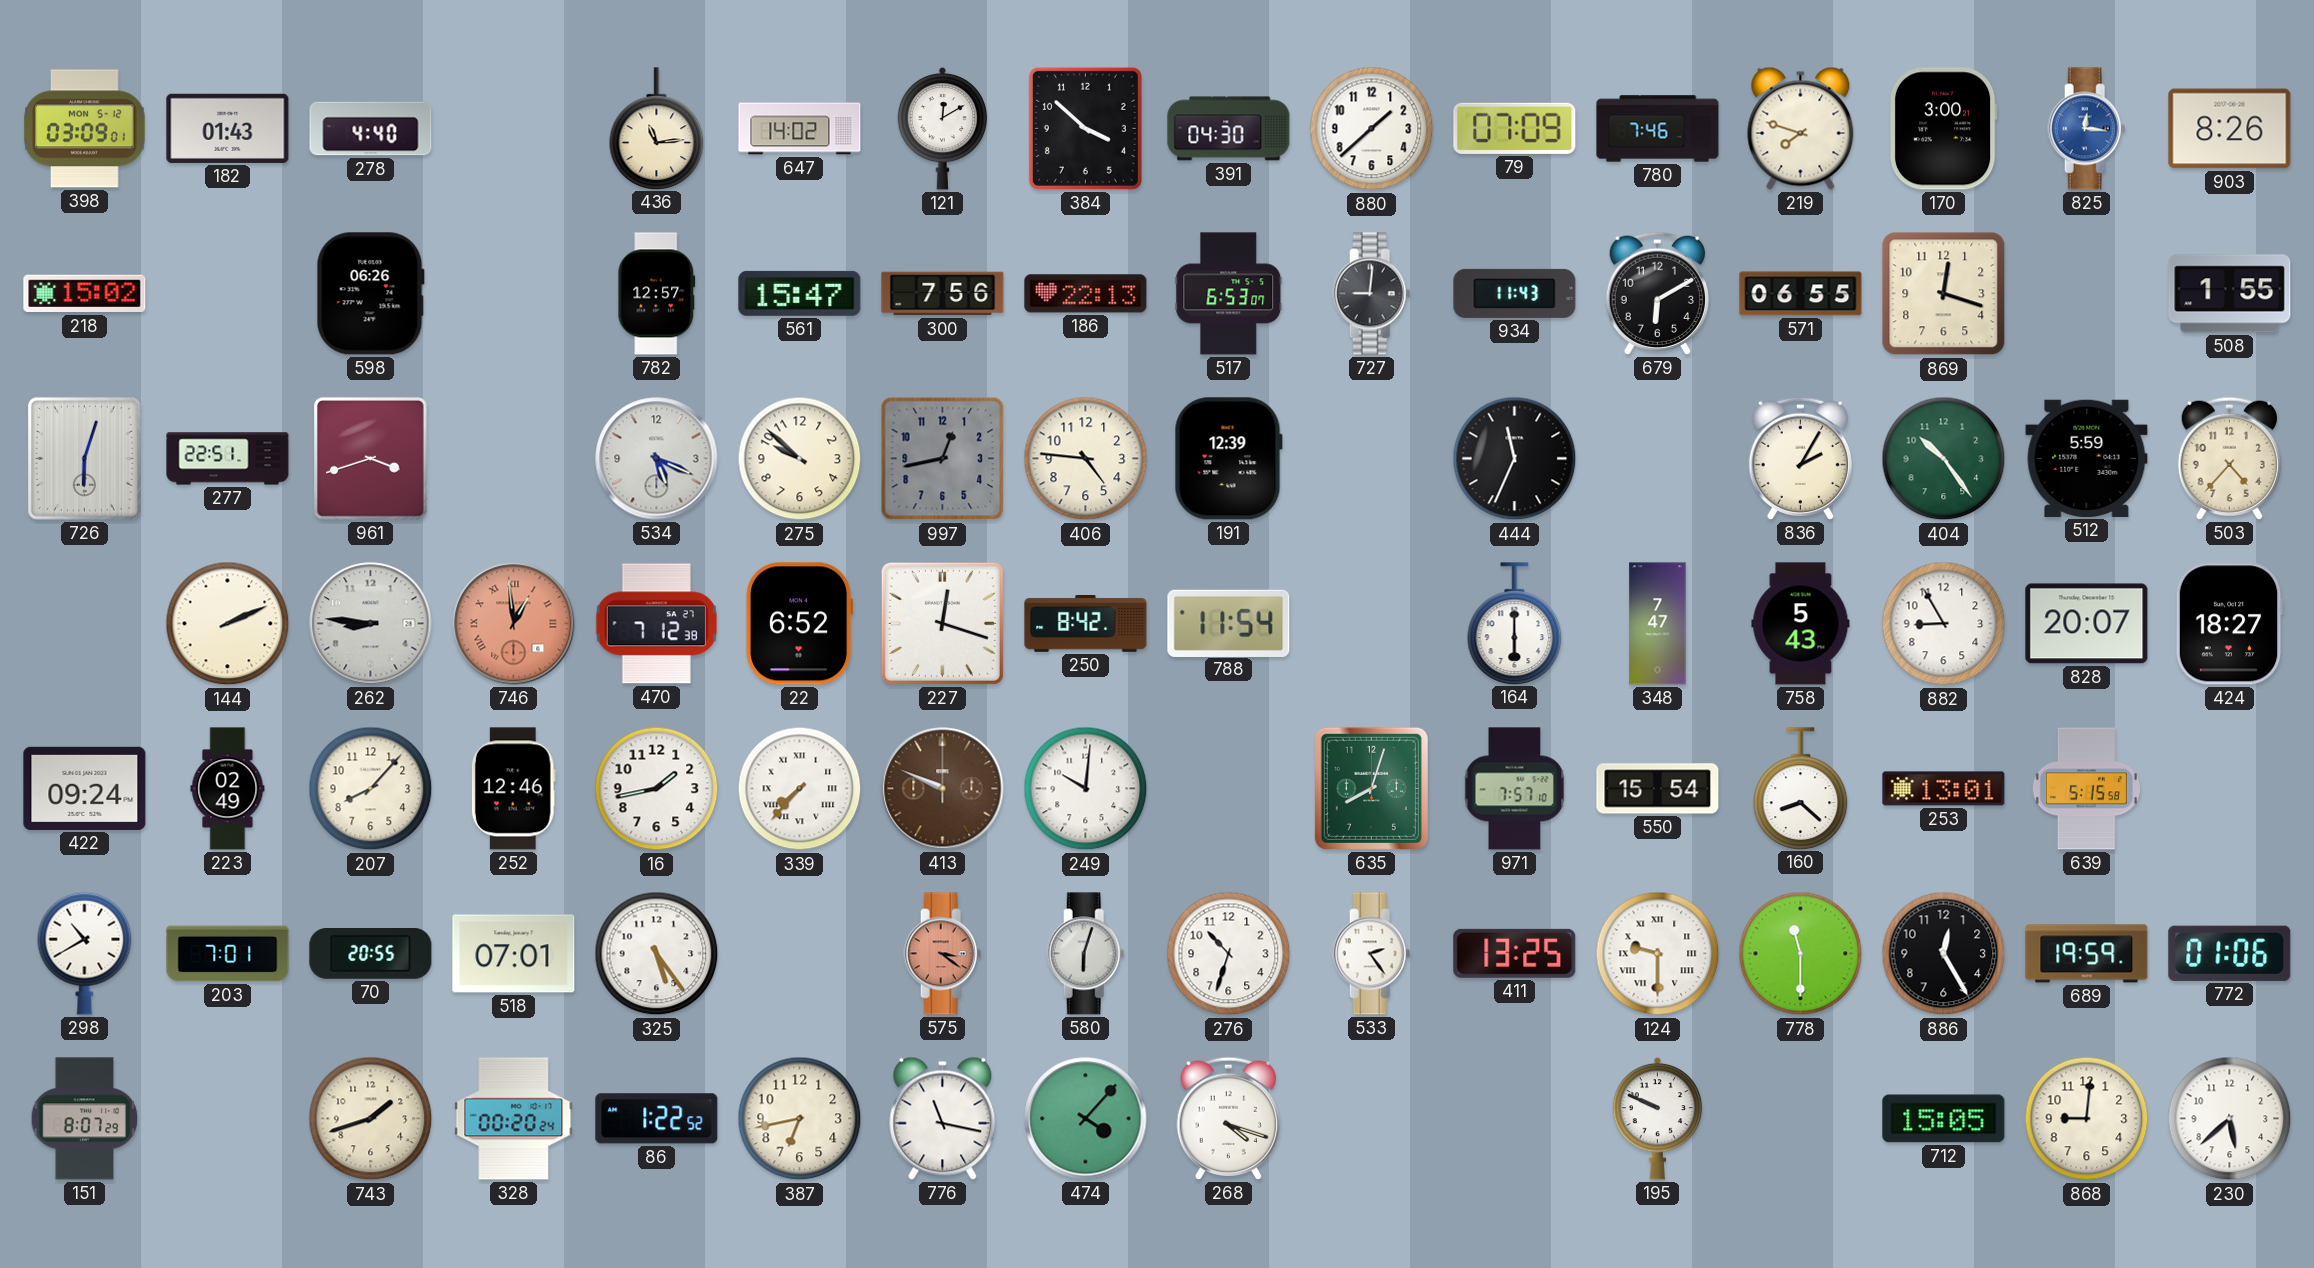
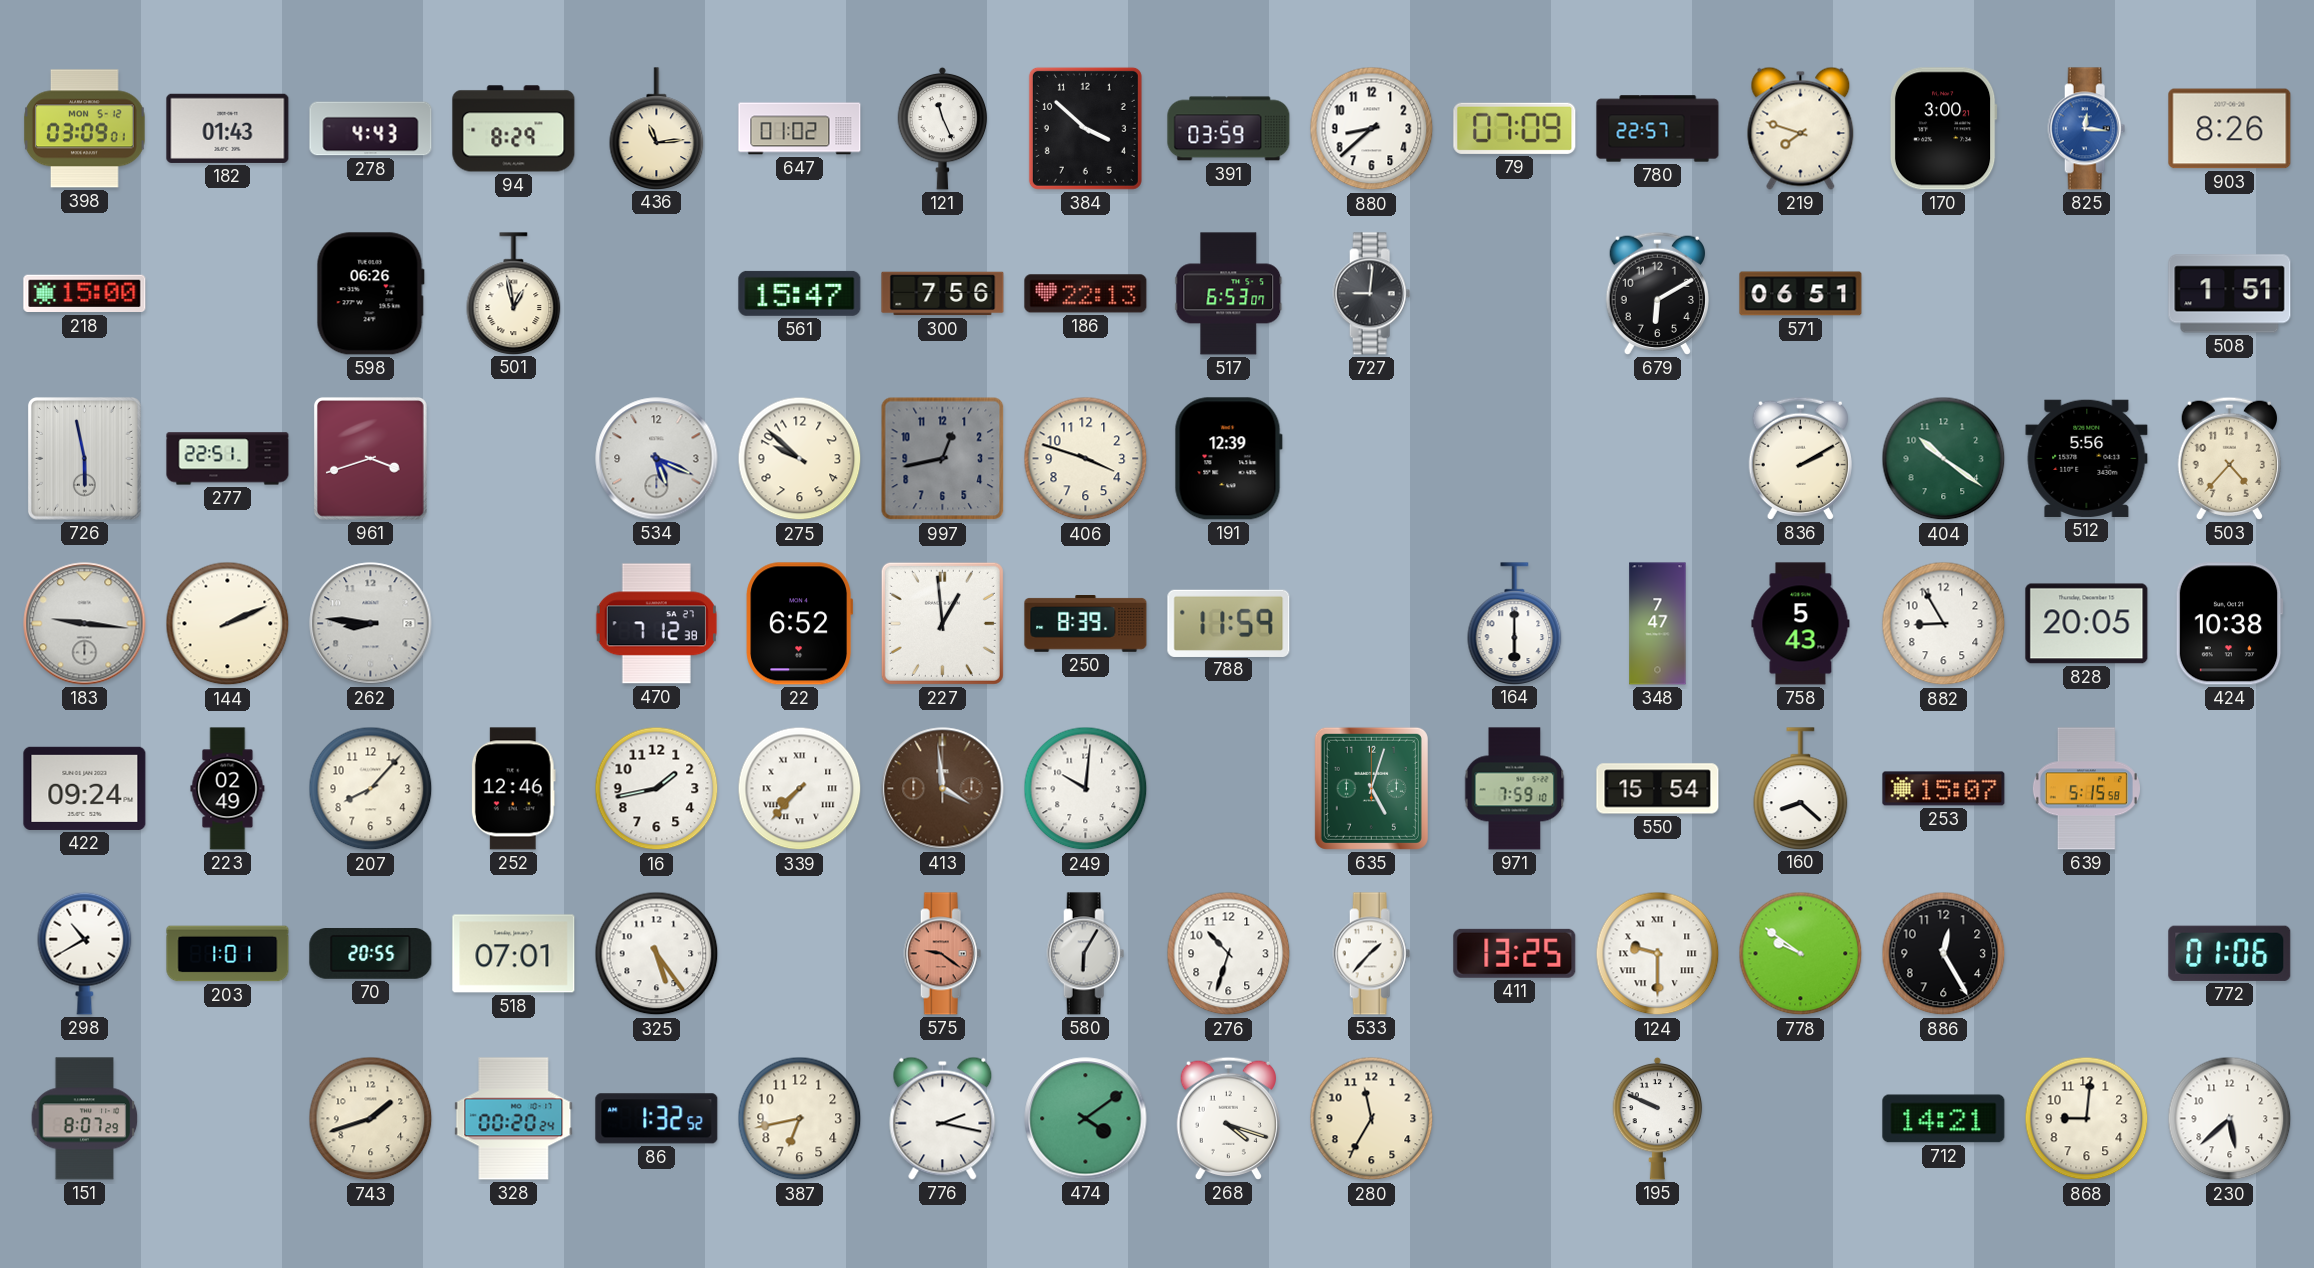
278: 4:40 -> 4:43 (371, 129)
94: none -> 8:29 (514, 129)
647: 14:02 -> 01:02 (800, 129)
121: 12:10 -> 11:26 (943, 128)
391: 04:30 -> 03:59 (1229, 129)
880: 1:38 -> 8:38 (1372, 129)
780: 7:46 -> 22:57 (1658, 129)
218: 15:02 -> 15:00 (85, 294)
501: none -> 12:58 (514, 293)
782: 12:57 -> none (657, 294)
934: 11:43 -> none (1515, 293)
571: 06:55 -> 06:51 (1801, 294)
869: 12:18 -> none (1944, 294)
508: 1:55 -> 1:51 (2230, 294)
726: 6:03 -> 5:58 (85, 459)
406: 4:46 -> 3:48 (1086, 459)
444: 11:34 -> none (1515, 459)
836: 2:05 -> 2:10 (1800, 458)
404: 10:24 -> 10:21 (1944, 459)
512: 5:59 -> 5:56 (2087, 458)
183: none -> 9:16 (85, 624)
746: 12:59 -> none (514, 624)
227: 12:18 -> 12:59 (942, 623)
250: 8:42 -> 8:39 (1086, 624)
788: 11:54 -> 11:59 (1229, 623)
828: 20:07 -> 20:05 (2087, 624)
424: 18:27 -> 10:38 (2229, 624)
413: 9:49 -> 3:59 (943, 789)
635: 8:03 -> 5:03 (1371, 788)
971: 7:57 -> 7:59 (1515, 789)
253: 13:01 -> 15:07 (1944, 789)
203: 7:01 -> 1:01 (228, 954)
575: 3:21 -> 9:21 (943, 954)
580: 6:03 -> 6:05 (1086, 954)
533: 2:24 -> 1:37 (1372, 954)
778: 11:30 -> 9:51 (1801, 954)
689: 19:59 -> none (2087, 954)
86: 1:22 -> 1:32 (657, 1119)
776: 11:17 -> 2:17 (943, 1118)
474: 4:07 -> 4:09 (1086, 1119)
280: none -> 11:35 (1372, 1119)
712: 15:05 -> 14:21 (1944, 1119)
